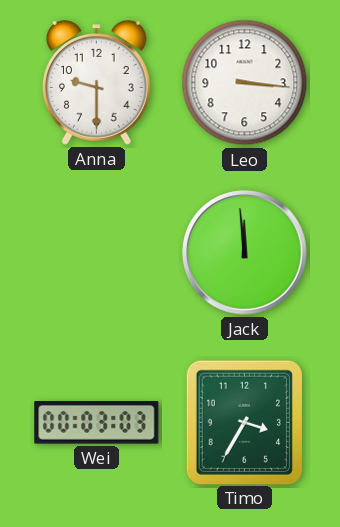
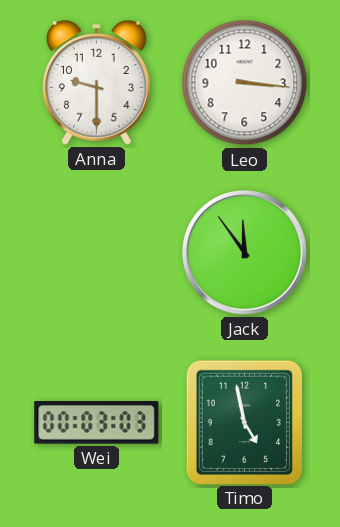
Jack: 11:59 -> 11:54 (245, 253)
Timo: 3:35 -> 4:58 (244, 422)
